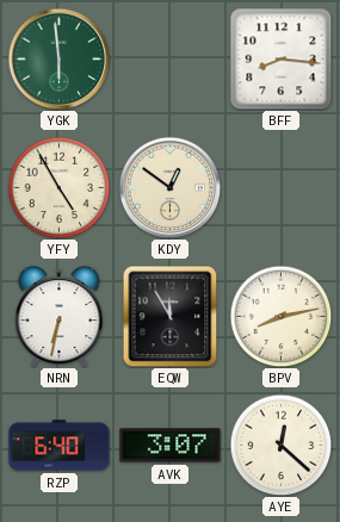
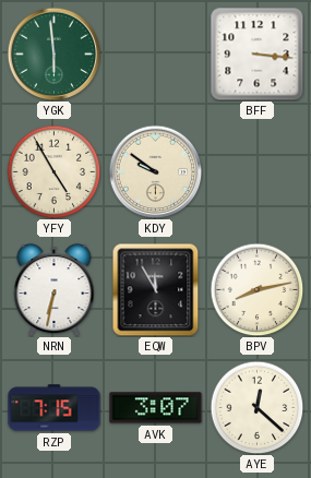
BFF: 8:16 -> 3:16 (258, 55)
KDY: 12:51 -> 9:51 (155, 171)
RZP: 6:40 -> 7:15 (55, 408)
